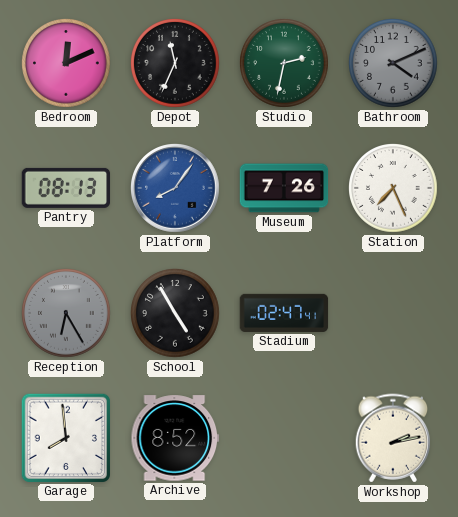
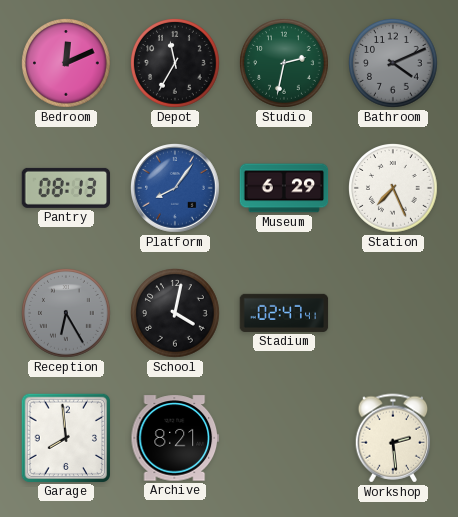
Depot: 11:34 -> 11:35 (176, 64)
Museum: 7:26 -> 6:29 (284, 188)
School: 4:55 -> 4:02 (176, 314)
Archive: 8:52 -> 8:21 (174, 438)
Workshop: 2:13 -> 2:29 (393, 438)
